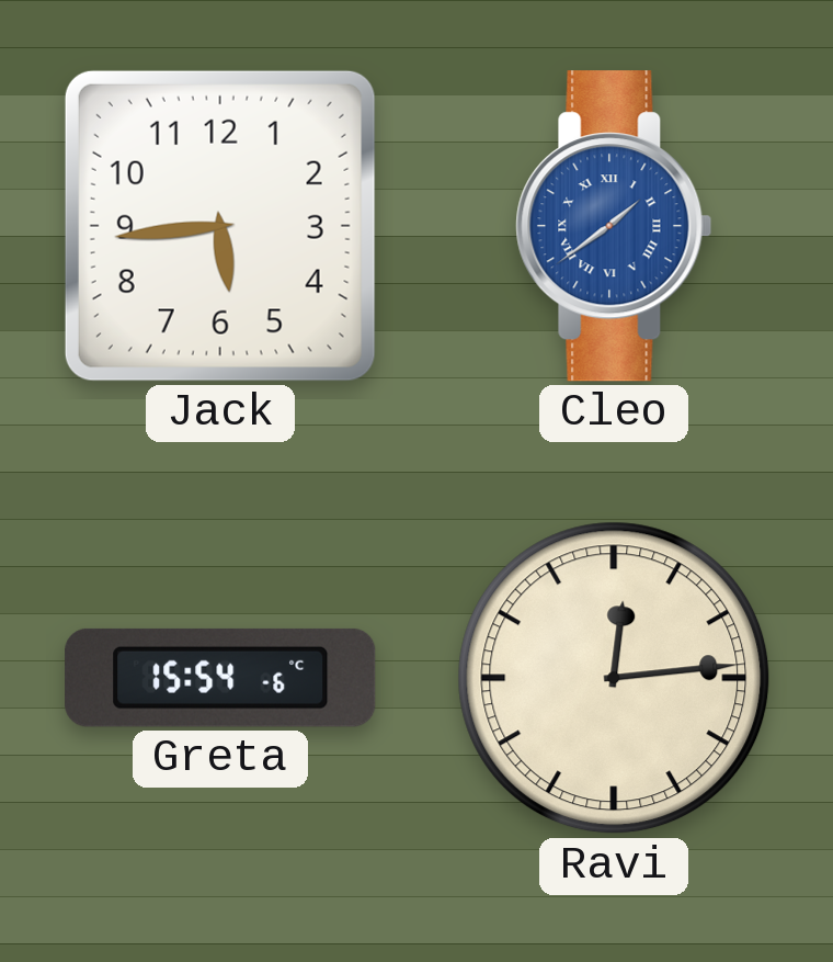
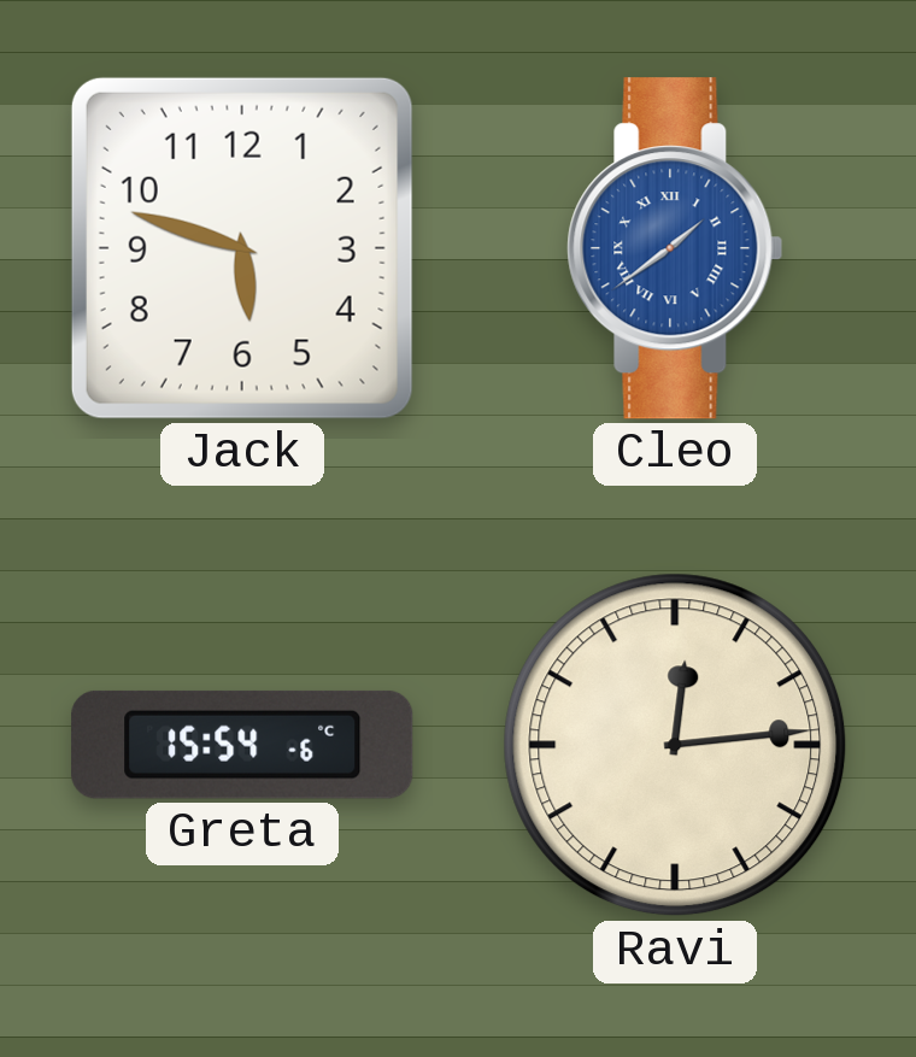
Jack: 5:44 -> 5:48 (242, 248)
